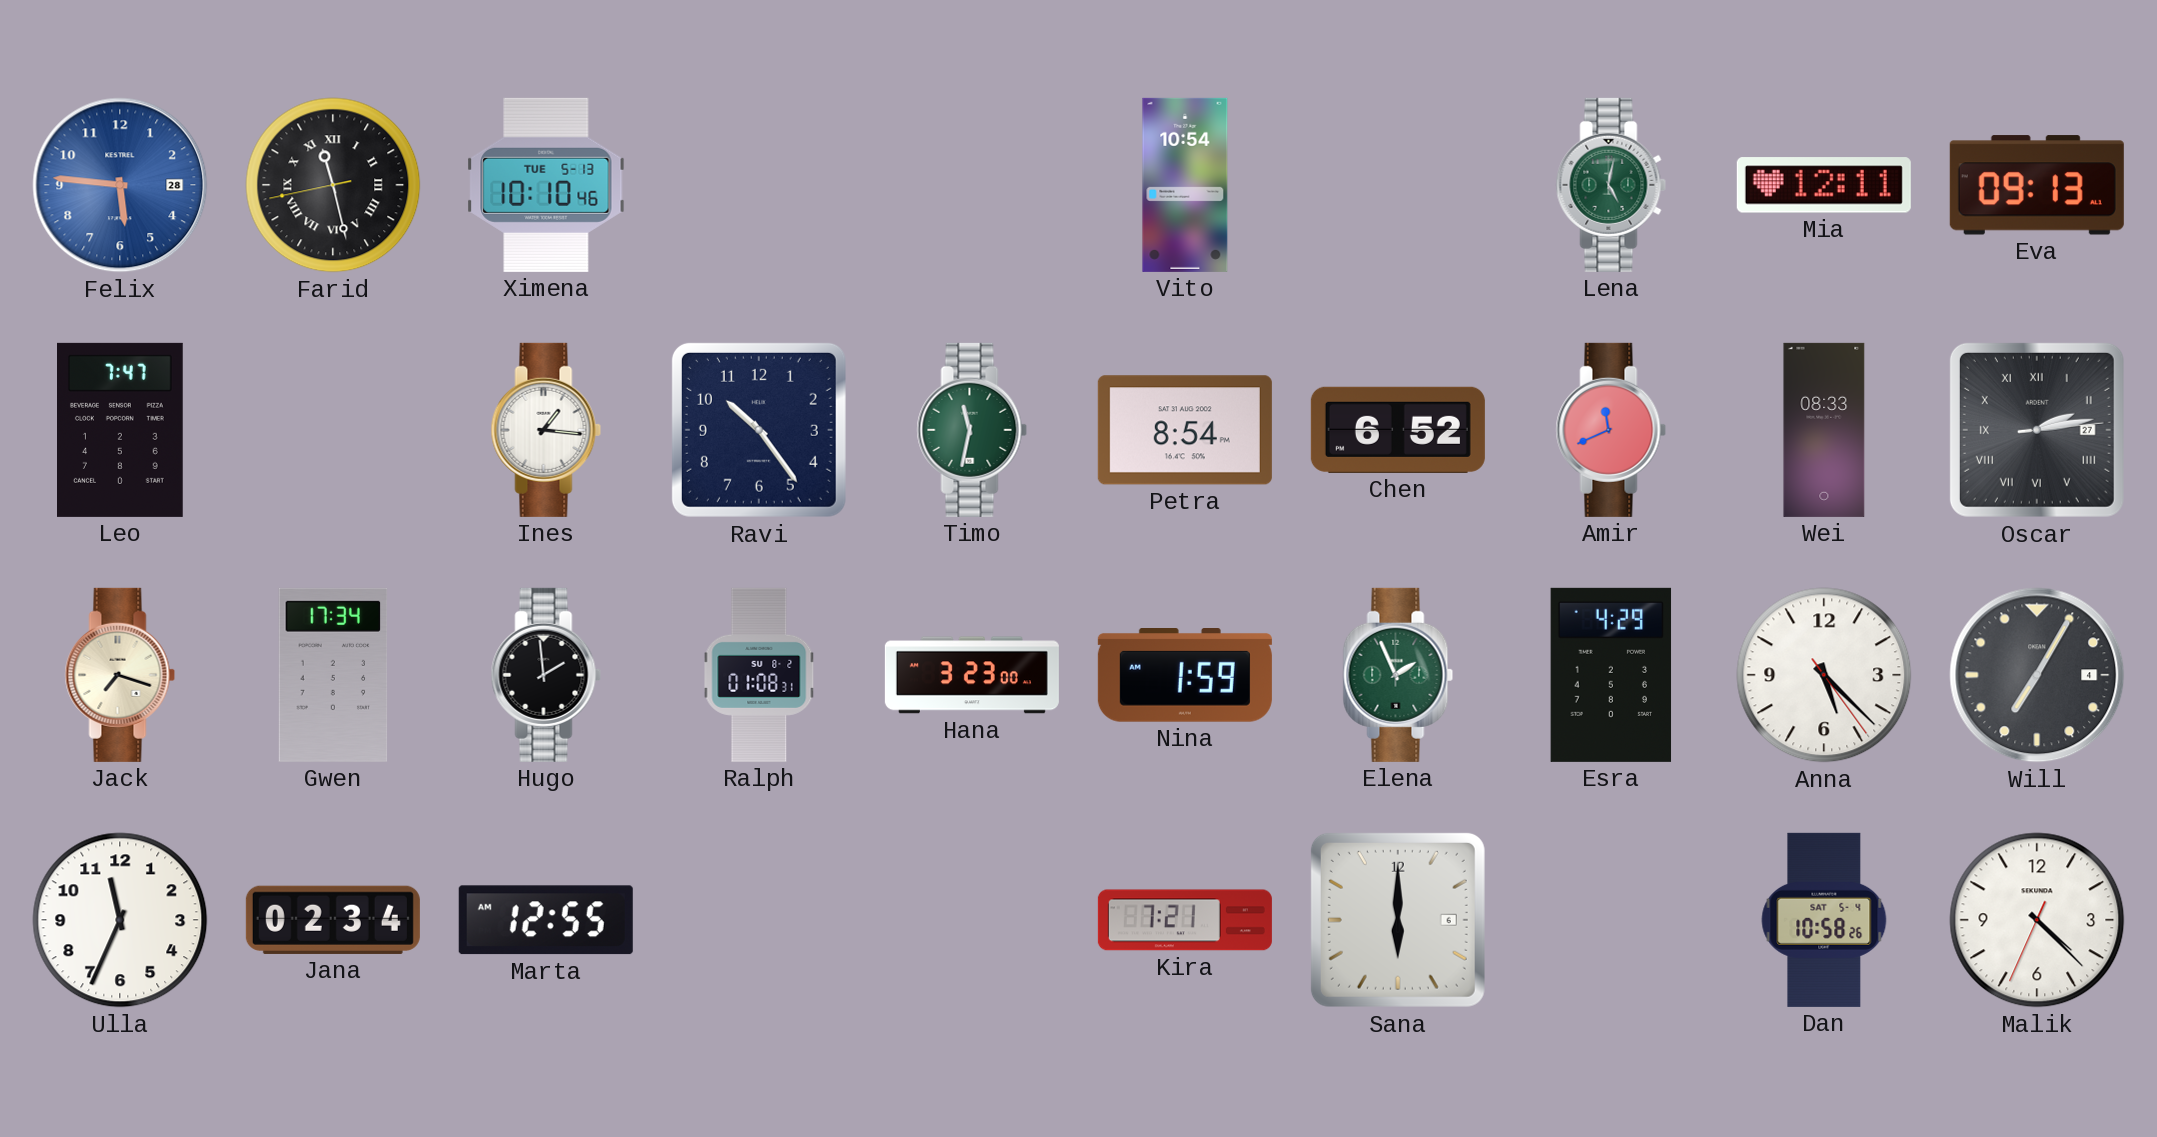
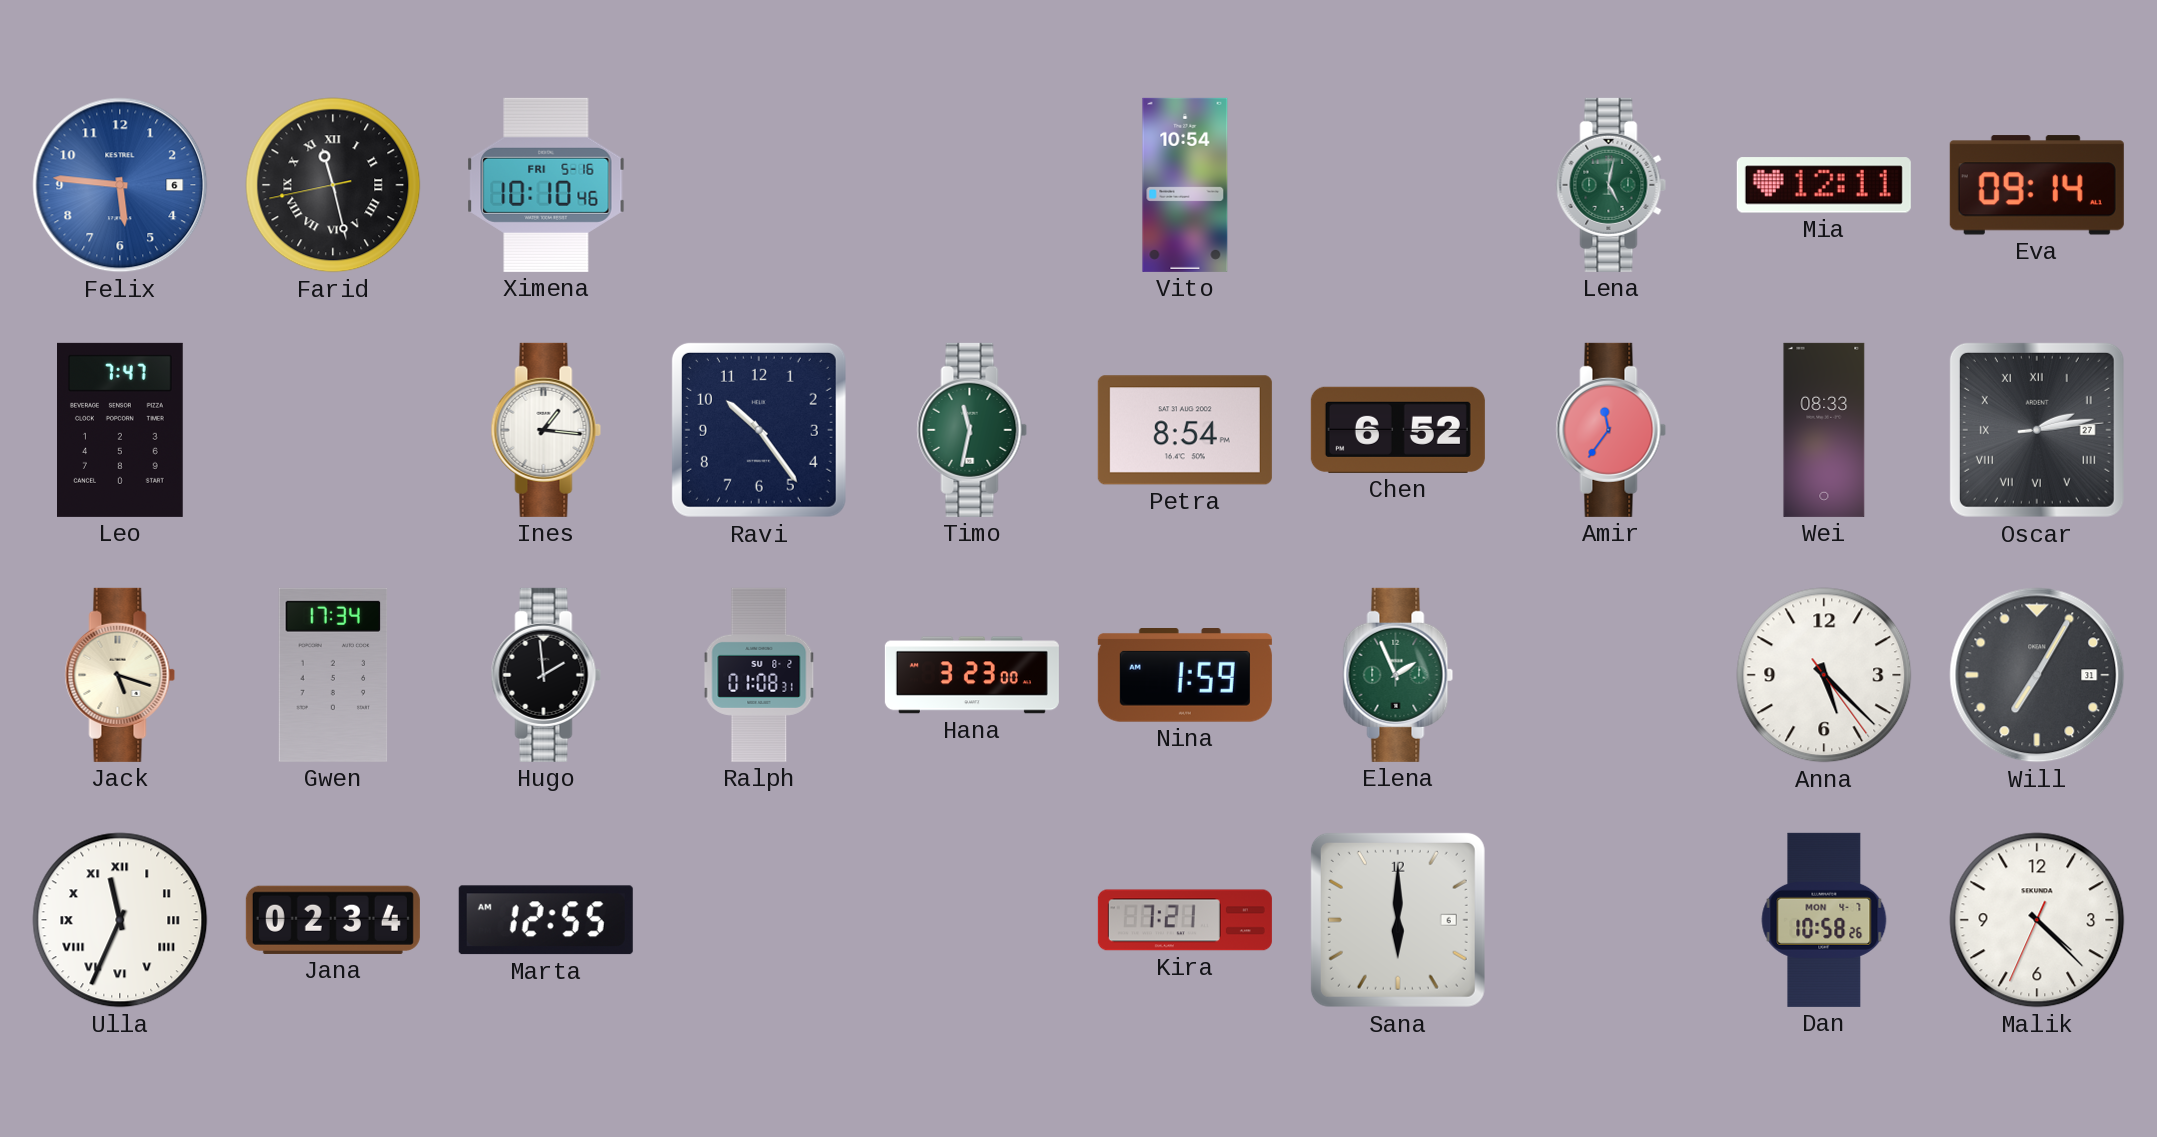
Felix date: 28 -> 6 (120, 185)
Ximena date: TUE 5-13 -> FRI 5-16 (546, 185)
Eva: 09:13 -> 09:14 (2037, 185)
Amir: 11:41 -> 11:36 (1611, 430)
Jack: 7:18 -> 5:18 (120, 675)
Esra: 4:29 -> none (1611, 675)
Will date: 4 -> 31 (2037, 675)
Ulla numerals: Arabic -> Roman (120, 920)
Dan date: SAT 5-4 -> MON 4-7 (1824, 920)
